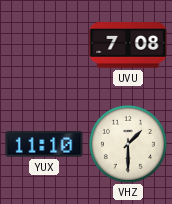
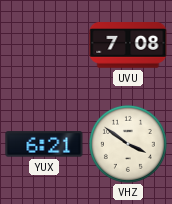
YUX: 11:10 -> 6:21 (44, 144)
VHZ: 1:30 -> 3:51 (128, 144)
